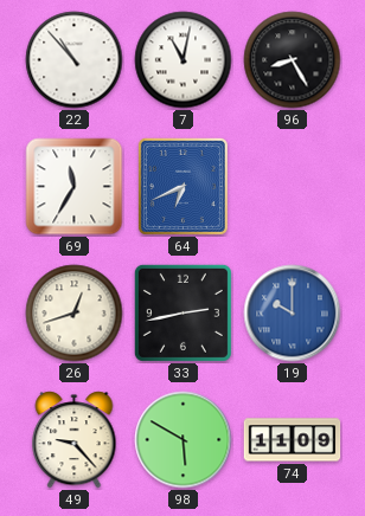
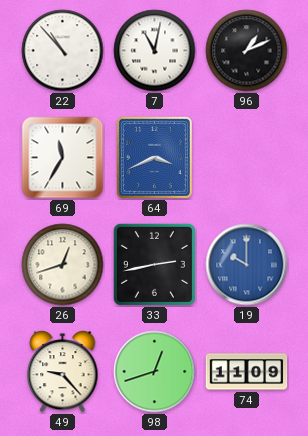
96: 8:25 -> 1:11 (247, 51)
64: 6:41 -> 3:41 (154, 157)
98: 5:50 -> 12:42 (155, 372)
